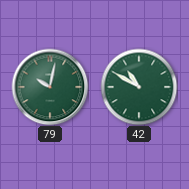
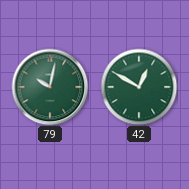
42: 10:50 -> 12:50 (139, 87)
